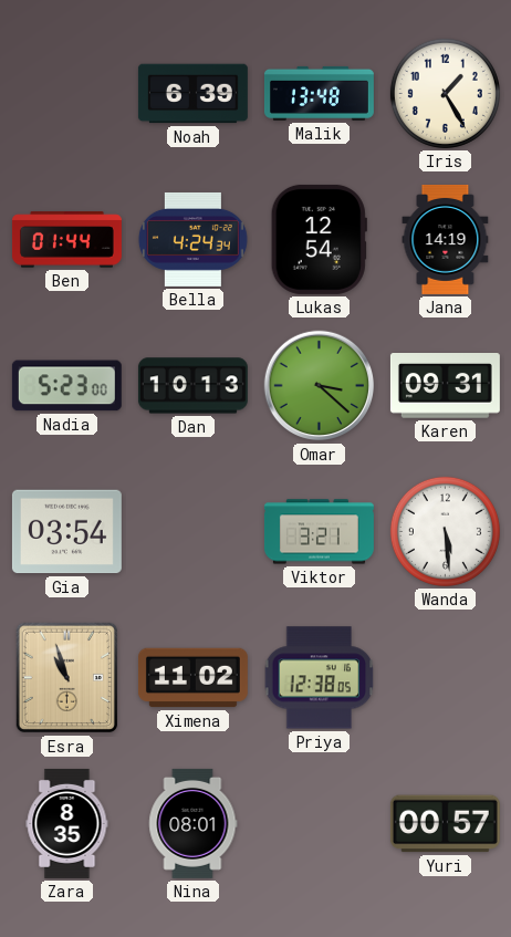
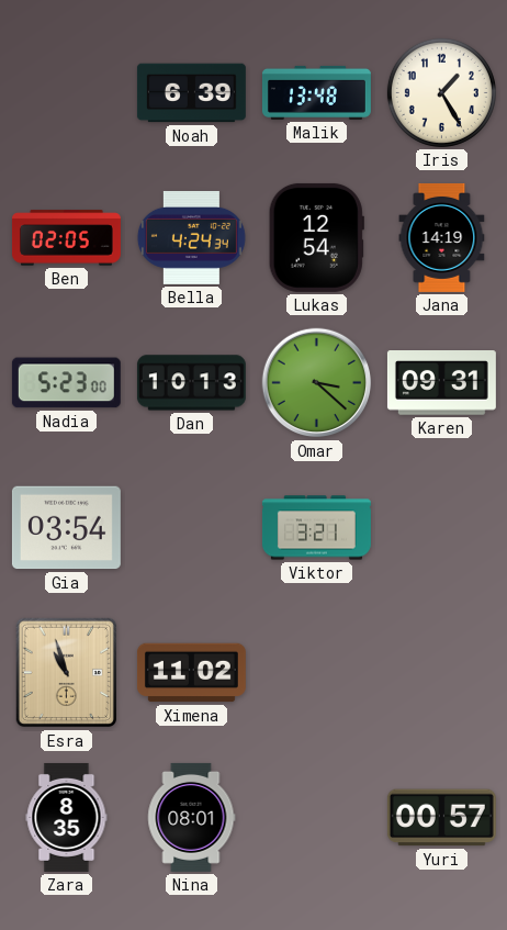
Ben: 01:44 -> 02:05 (66, 238)
Wanda: 5:29 -> none (445, 531)
Priya: 12:38 -> none (320, 678)
